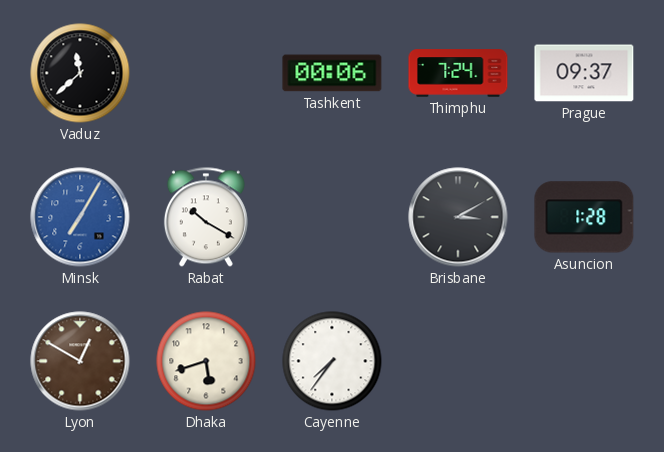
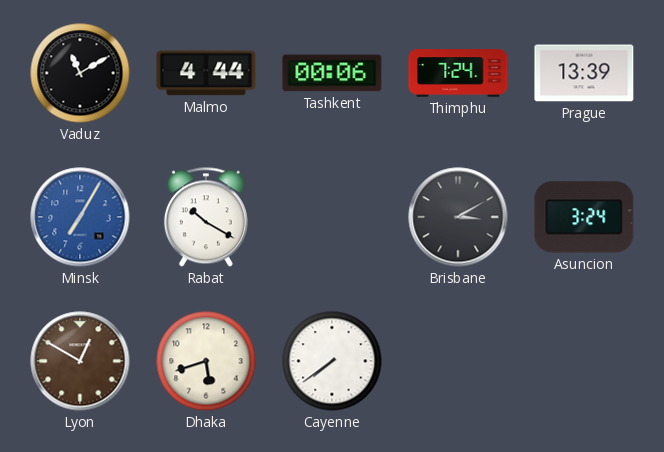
Vaduz: 11:38 -> 11:10 (80, 73)
Malmo: none -> 4:44 (206, 73)
Prague: 09:37 -> 13:39 (584, 73)
Asuncion: 1:28 -> 3:24 (584, 217)
Cayenne: 7:36 -> 7:39 (332, 361)
